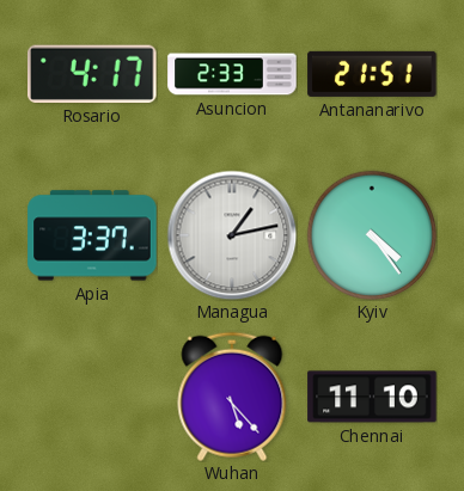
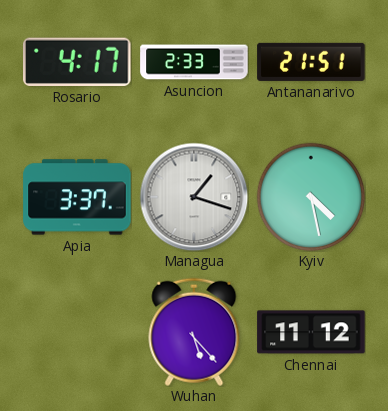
Managua: 1:13 -> 1:18 (194, 197)
Kyiv: 4:24 -> 4:28 (311, 197)
Chennai: 11:10 -> 11:12 (311, 332)
